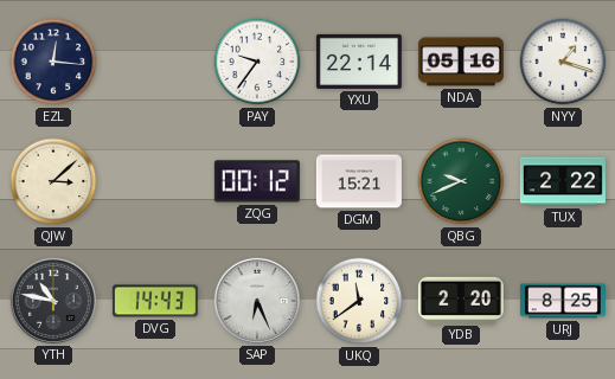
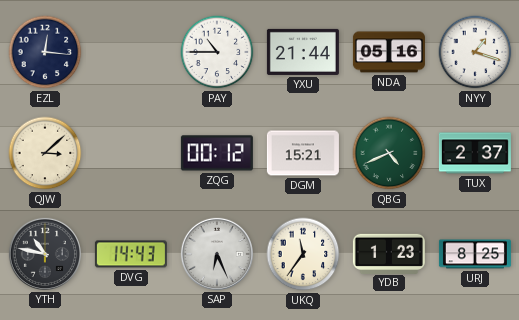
PAY: 9:36 -> 10:45 (217, 52)
YXU: 22:14 -> 21:44 (303, 52)
QBG: 9:41 -> 4:41 (389, 153)
TUX: 2:22 -> 2:37 (475, 153)
UKQ: 11:39 -> 11:36 (303, 254)
YDB: 2:20 -> 1:23 (389, 253)
